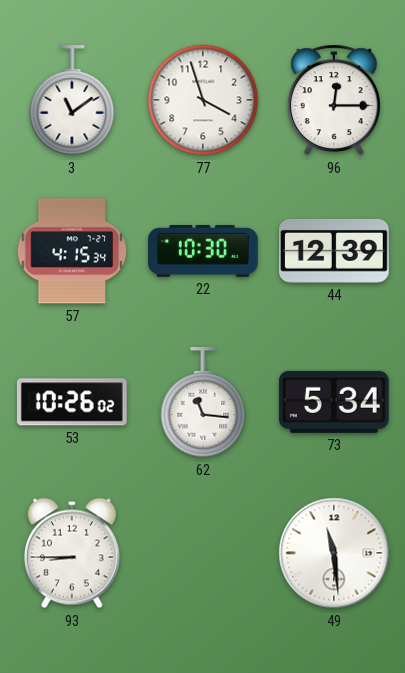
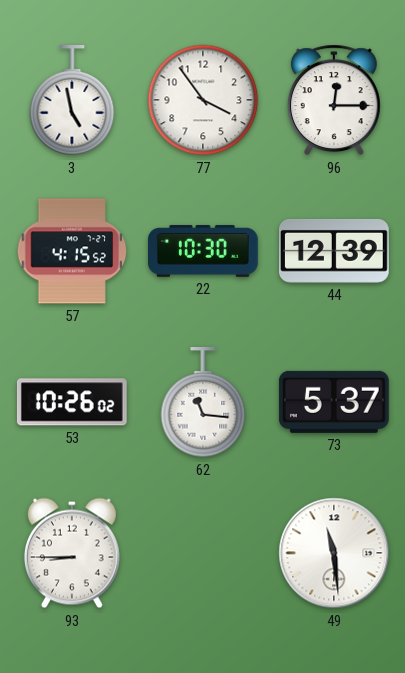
3: 11:09 -> 4:58 (72, 101)
77: 3:57 -> 3:54 (203, 100)
57: 4:15:34 -> 4:15:52 (72, 251)
73: 5:34 -> 5:37 (334, 402)
